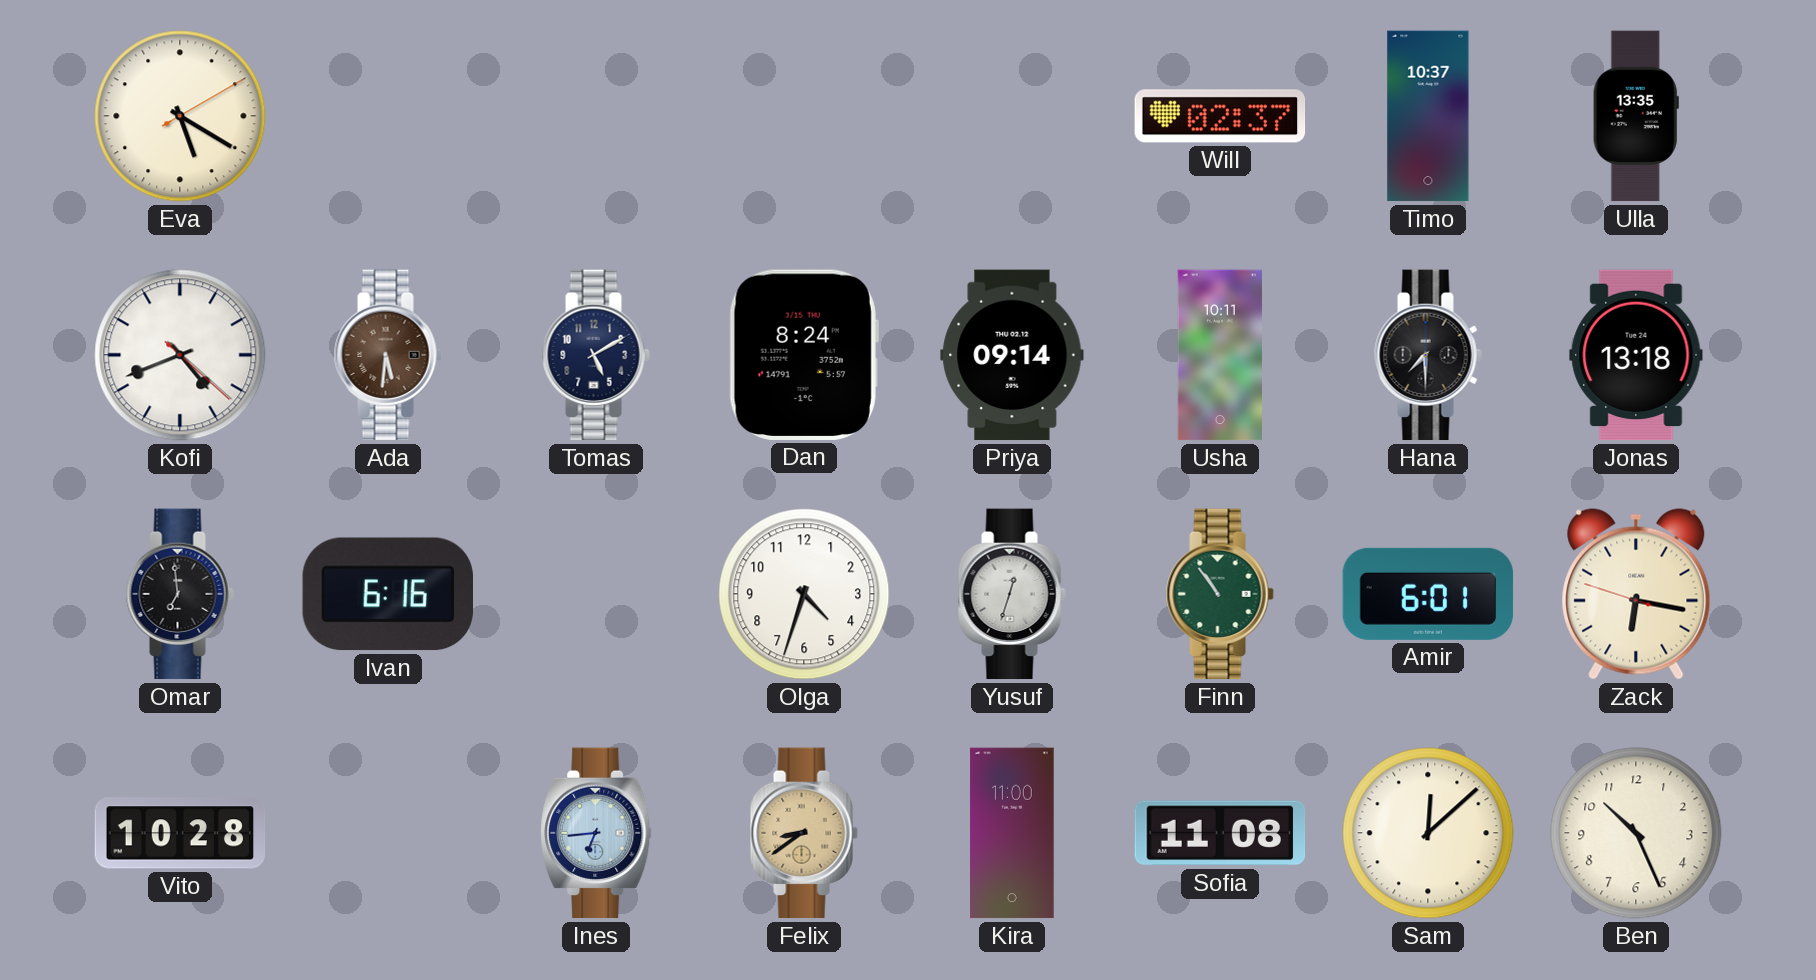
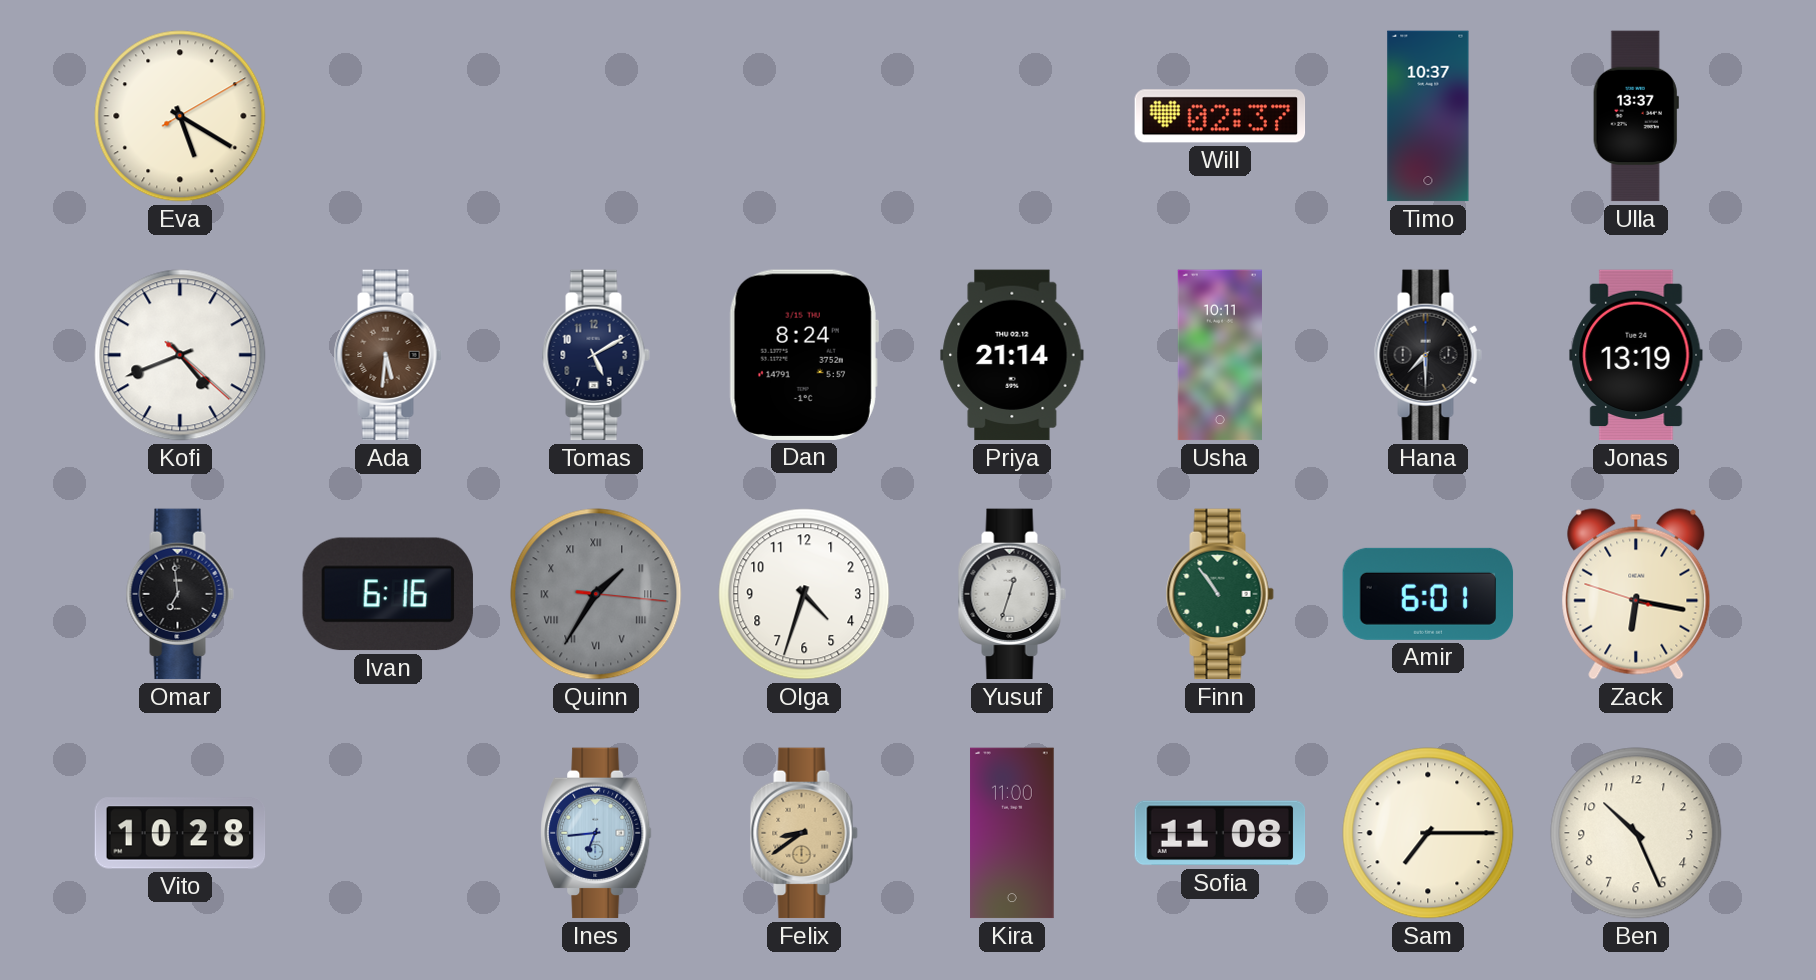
Ulla: 13:35 -> 13:37 (1636, 116)
Priya: 09:14 -> 21:14 (1012, 355)
Jonas: 13:18 -> 13:19 (1636, 355)
Quinn: none -> 1:35 (596, 594)
Sam: 12:08 -> 7:15 (1428, 833)
